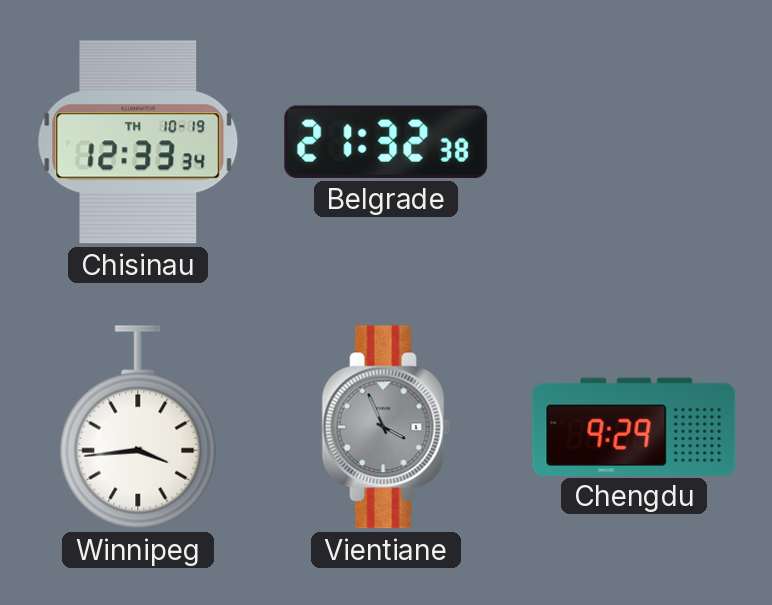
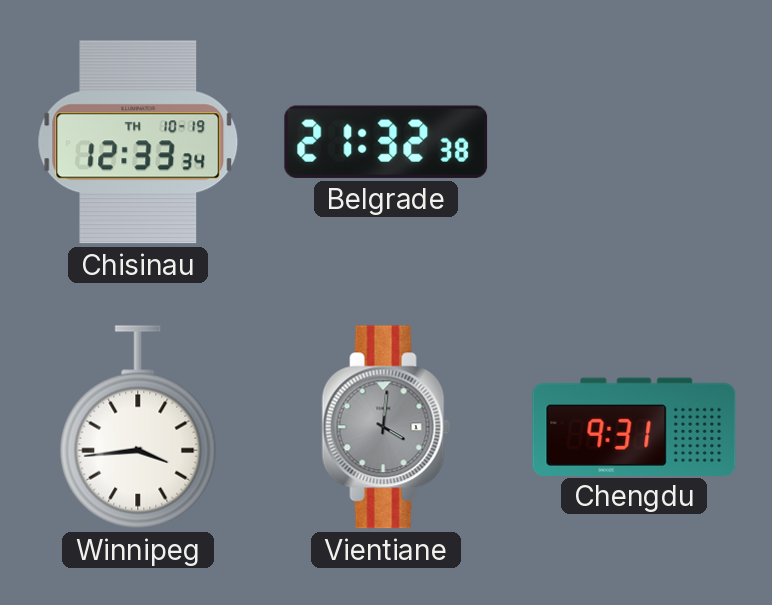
Vientiane: 3:56 -> 4:01 (386, 427)
Chengdu: 9:29 -> 9:31 (634, 426)
